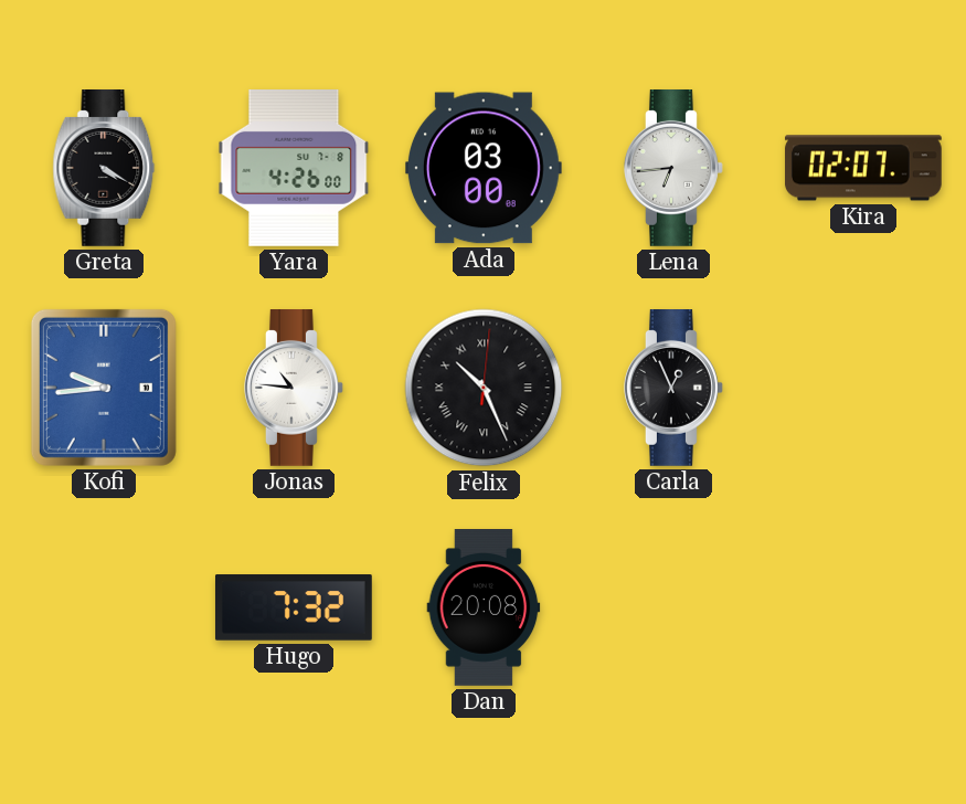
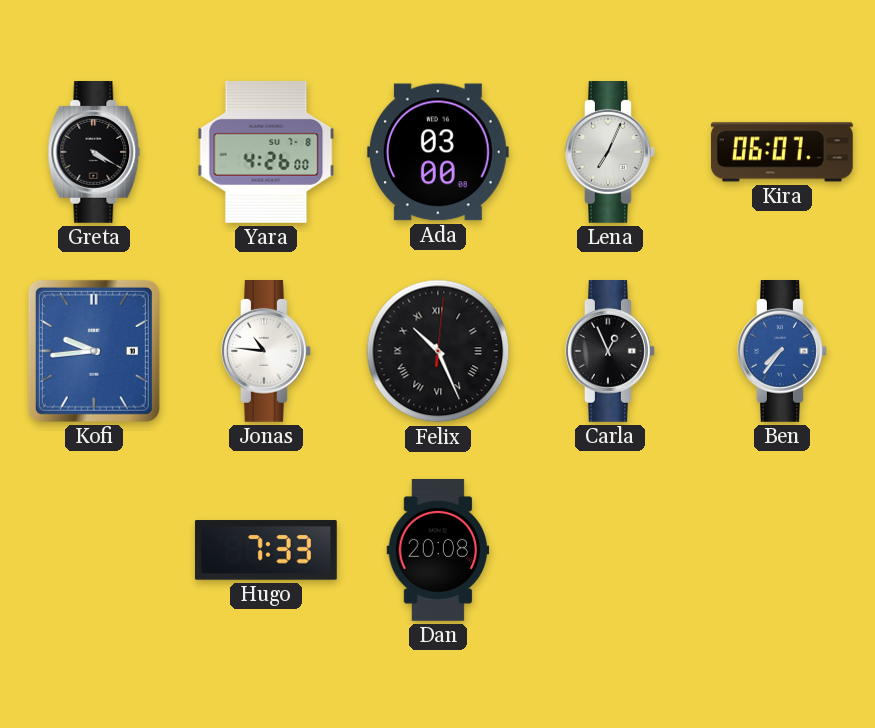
Lena: 6:44 -> 7:04 (611, 153)
Kira: 02:07 -> 06:07 (782, 152)
Ben: none -> 7:36 (783, 352)
Hugo: 7:32 -> 7:33 (266, 550)
